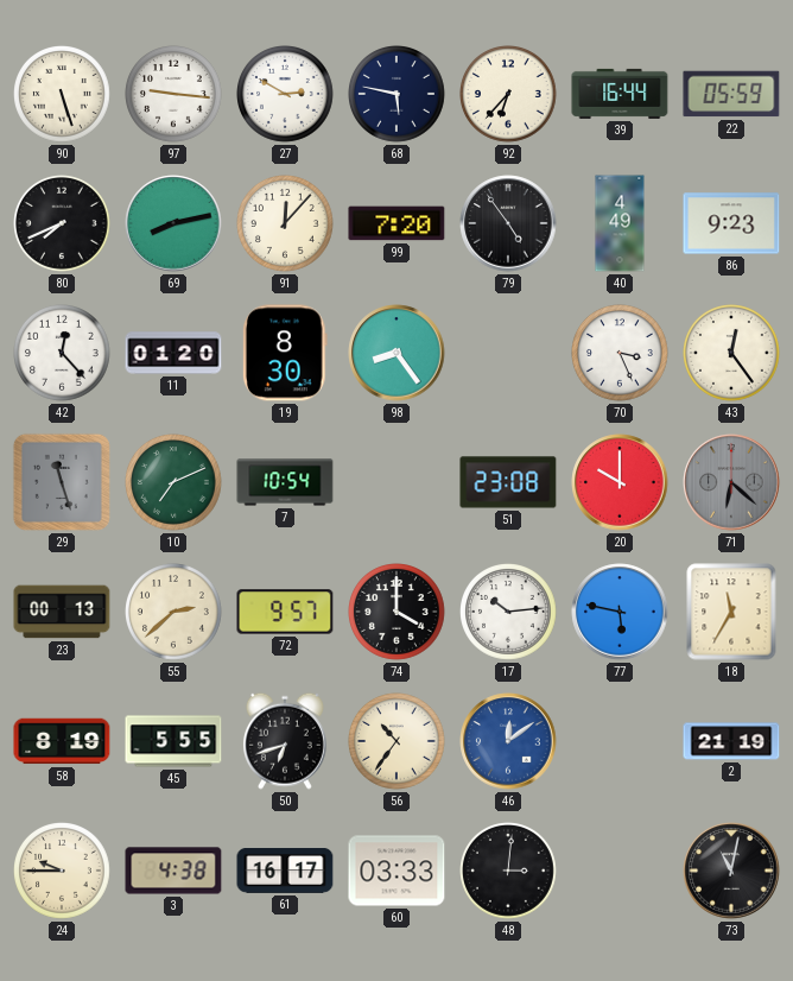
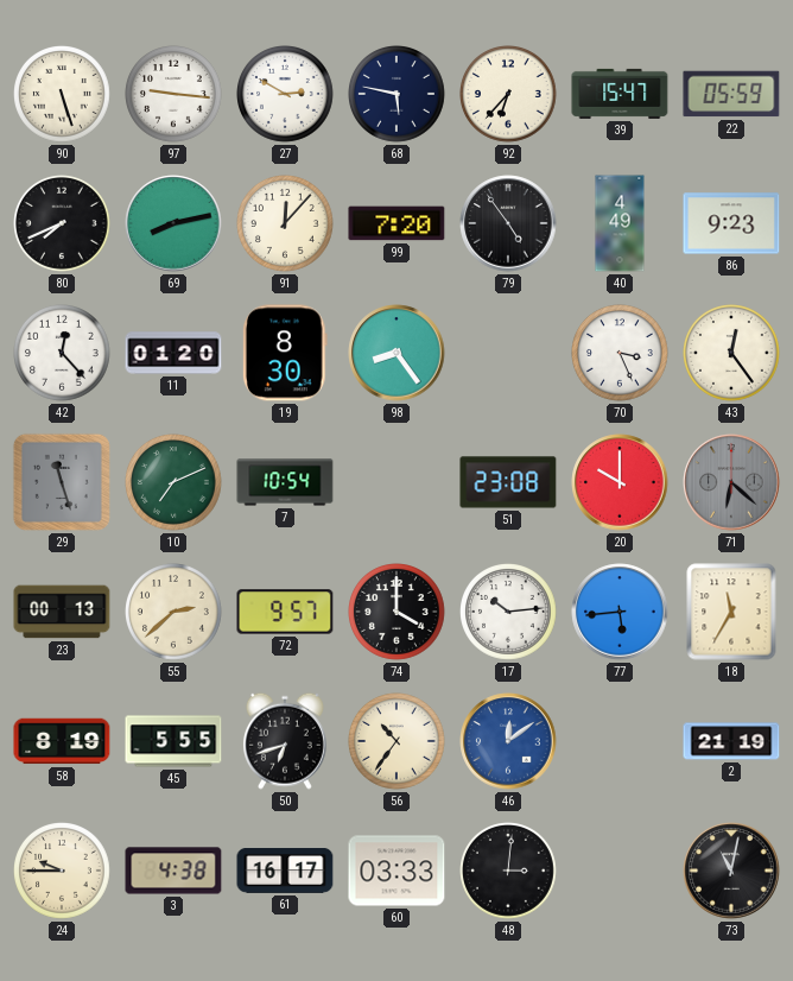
39: 16:44 -> 15:47 (620, 94)
77: 5:47 -> 5:44 (620, 612)
